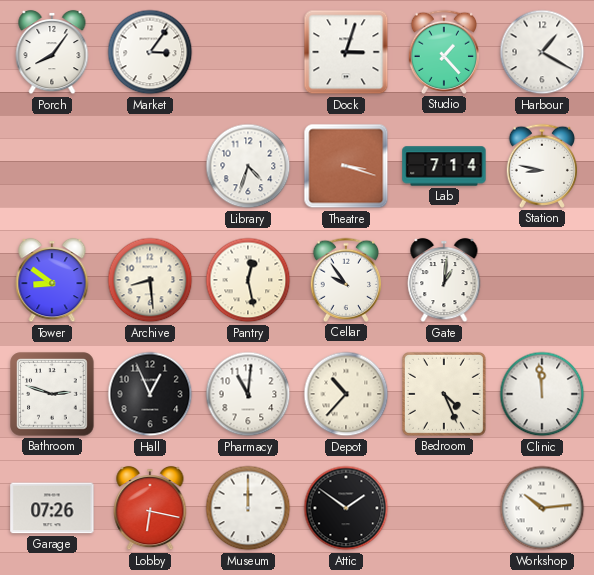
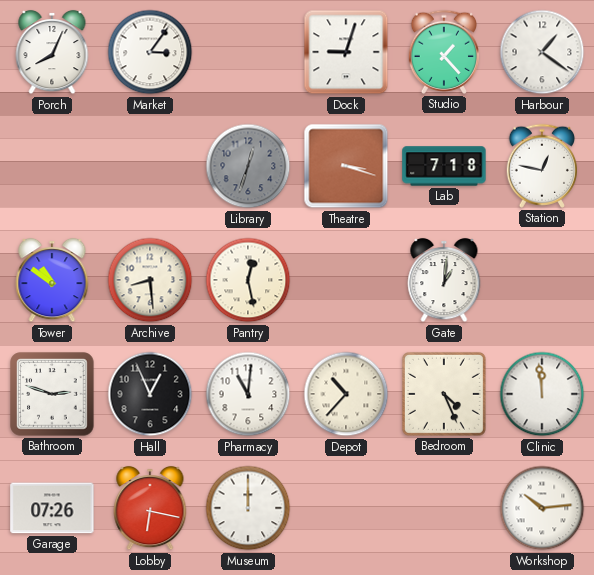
Porch: 8:06 -> 8:04 (52, 52)
Dock: 3:03 -> 9:03 (346, 52)
Harbour: 1:20 -> 1:21 (542, 52)
Library: 4:33 -> 12:33 (248, 166)
Library dial: white -> grey (248, 166)
Lab: 7:14 -> 7:18 (444, 166)
Station: 8:47 -> 12:47 (541, 166)
Tower: 8:51 -> 10:51 (52, 280)
Cellar: 9:54 -> none (345, 280)
Attic: 1:51 -> none (346, 508)
